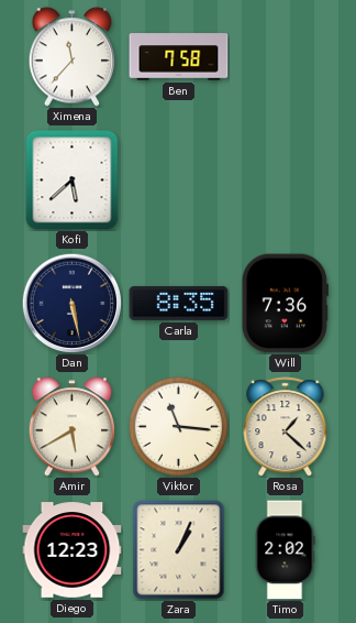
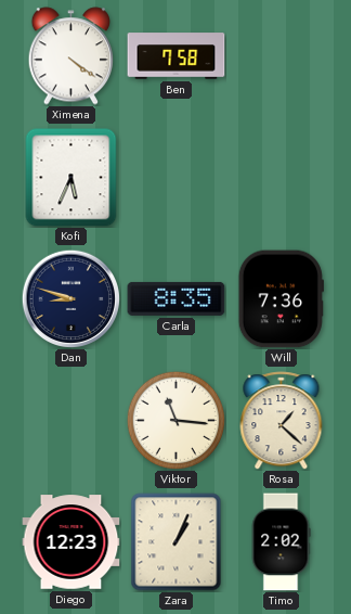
Ximena: 11:37 -> 4:21 (70, 56)
Kofi: 5:38 -> 5:34 (71, 178)
Dan: 5:28 -> 8:48 (70, 298)
Amir: 5:40 -> none (71, 427)
